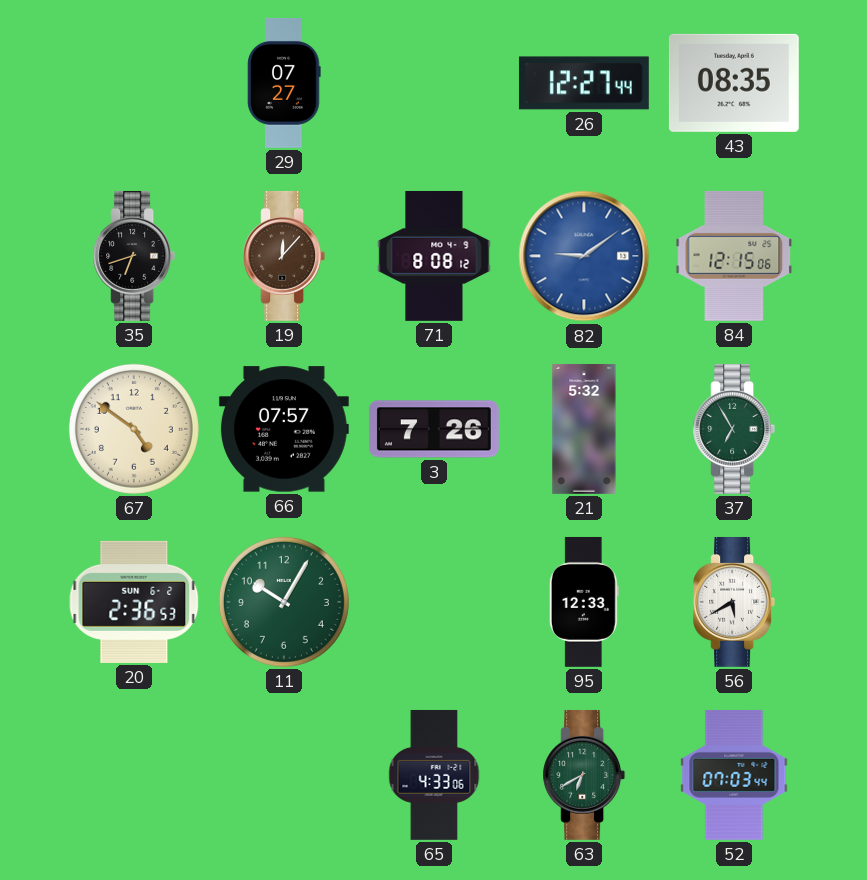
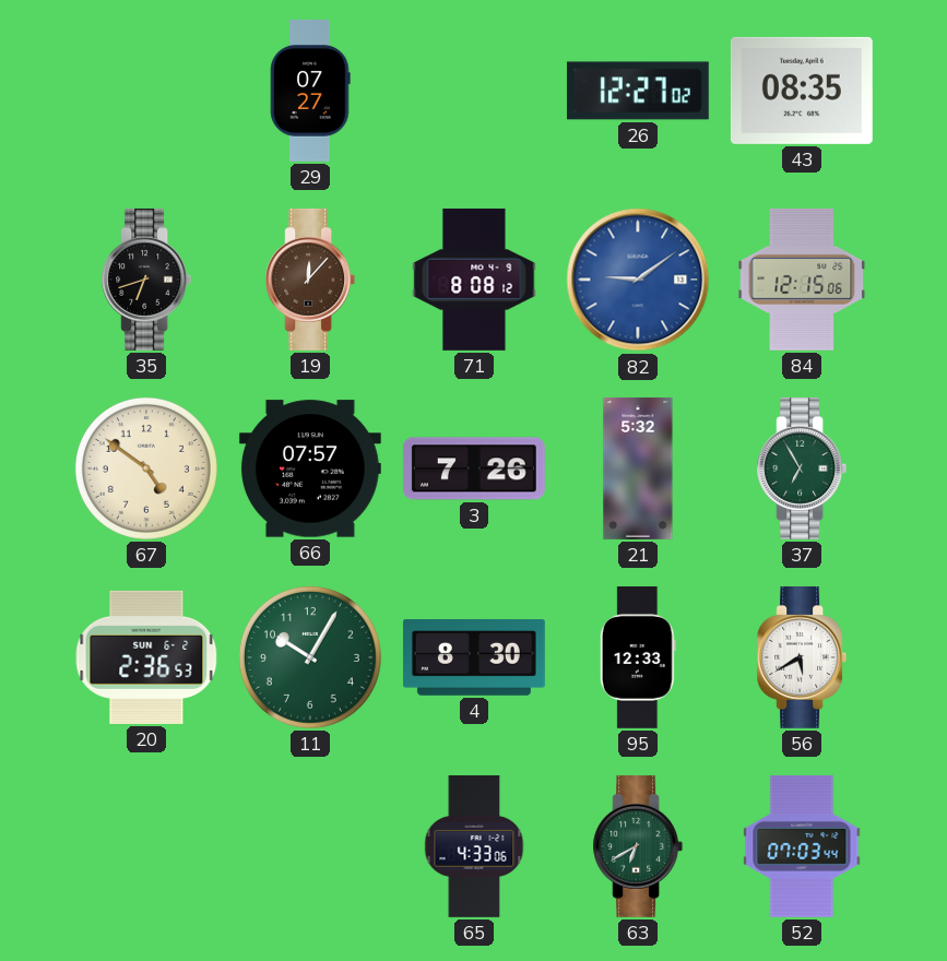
26: 12:27:44 -> 12:27:02 (638, 91)
4: none -> 8:30 (474, 659)
